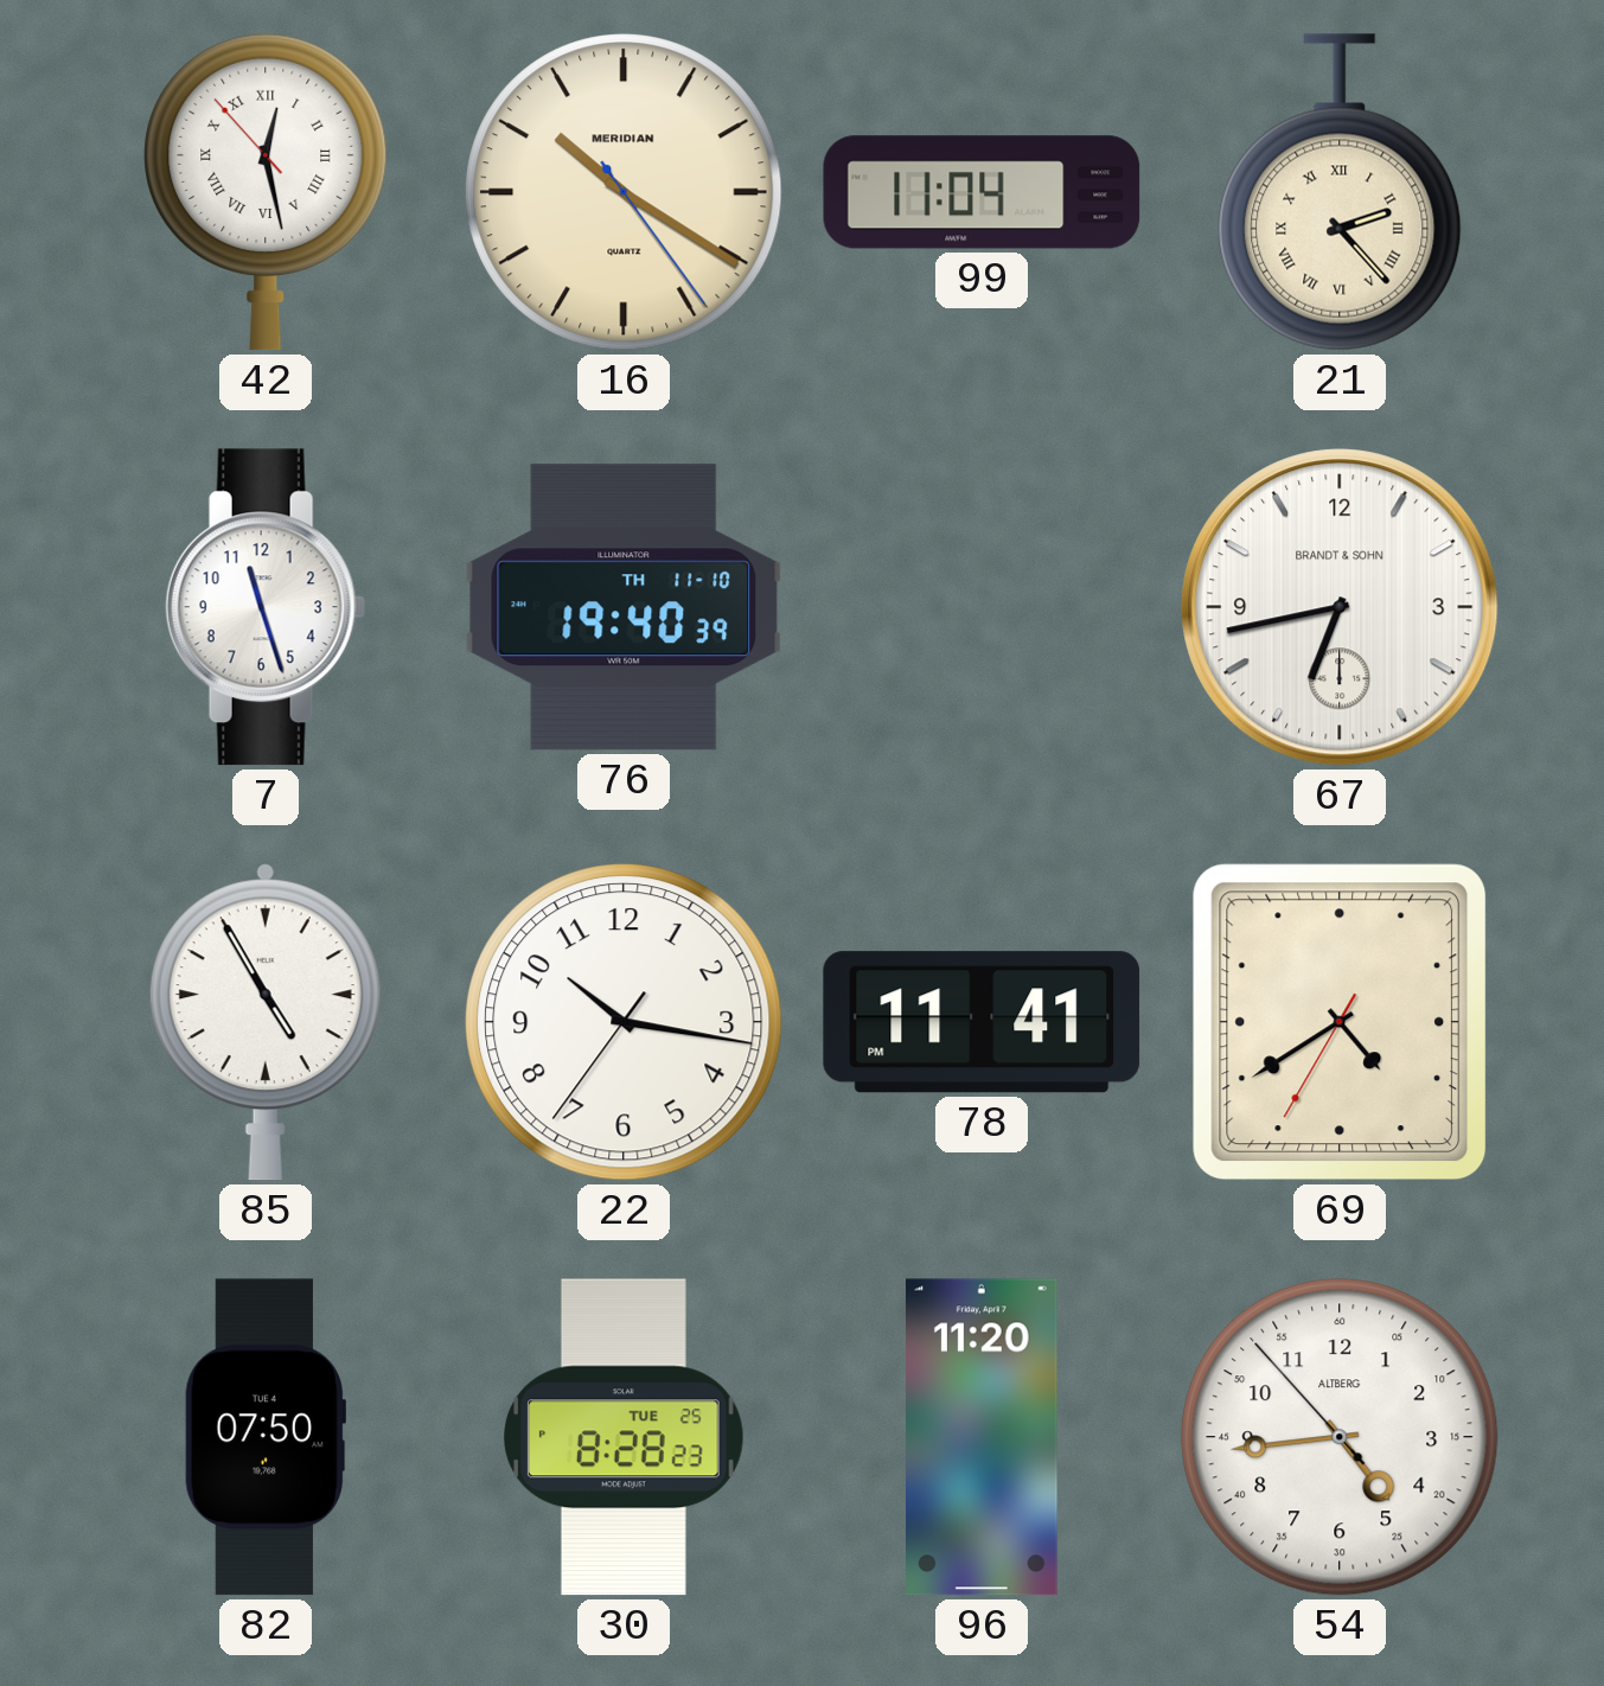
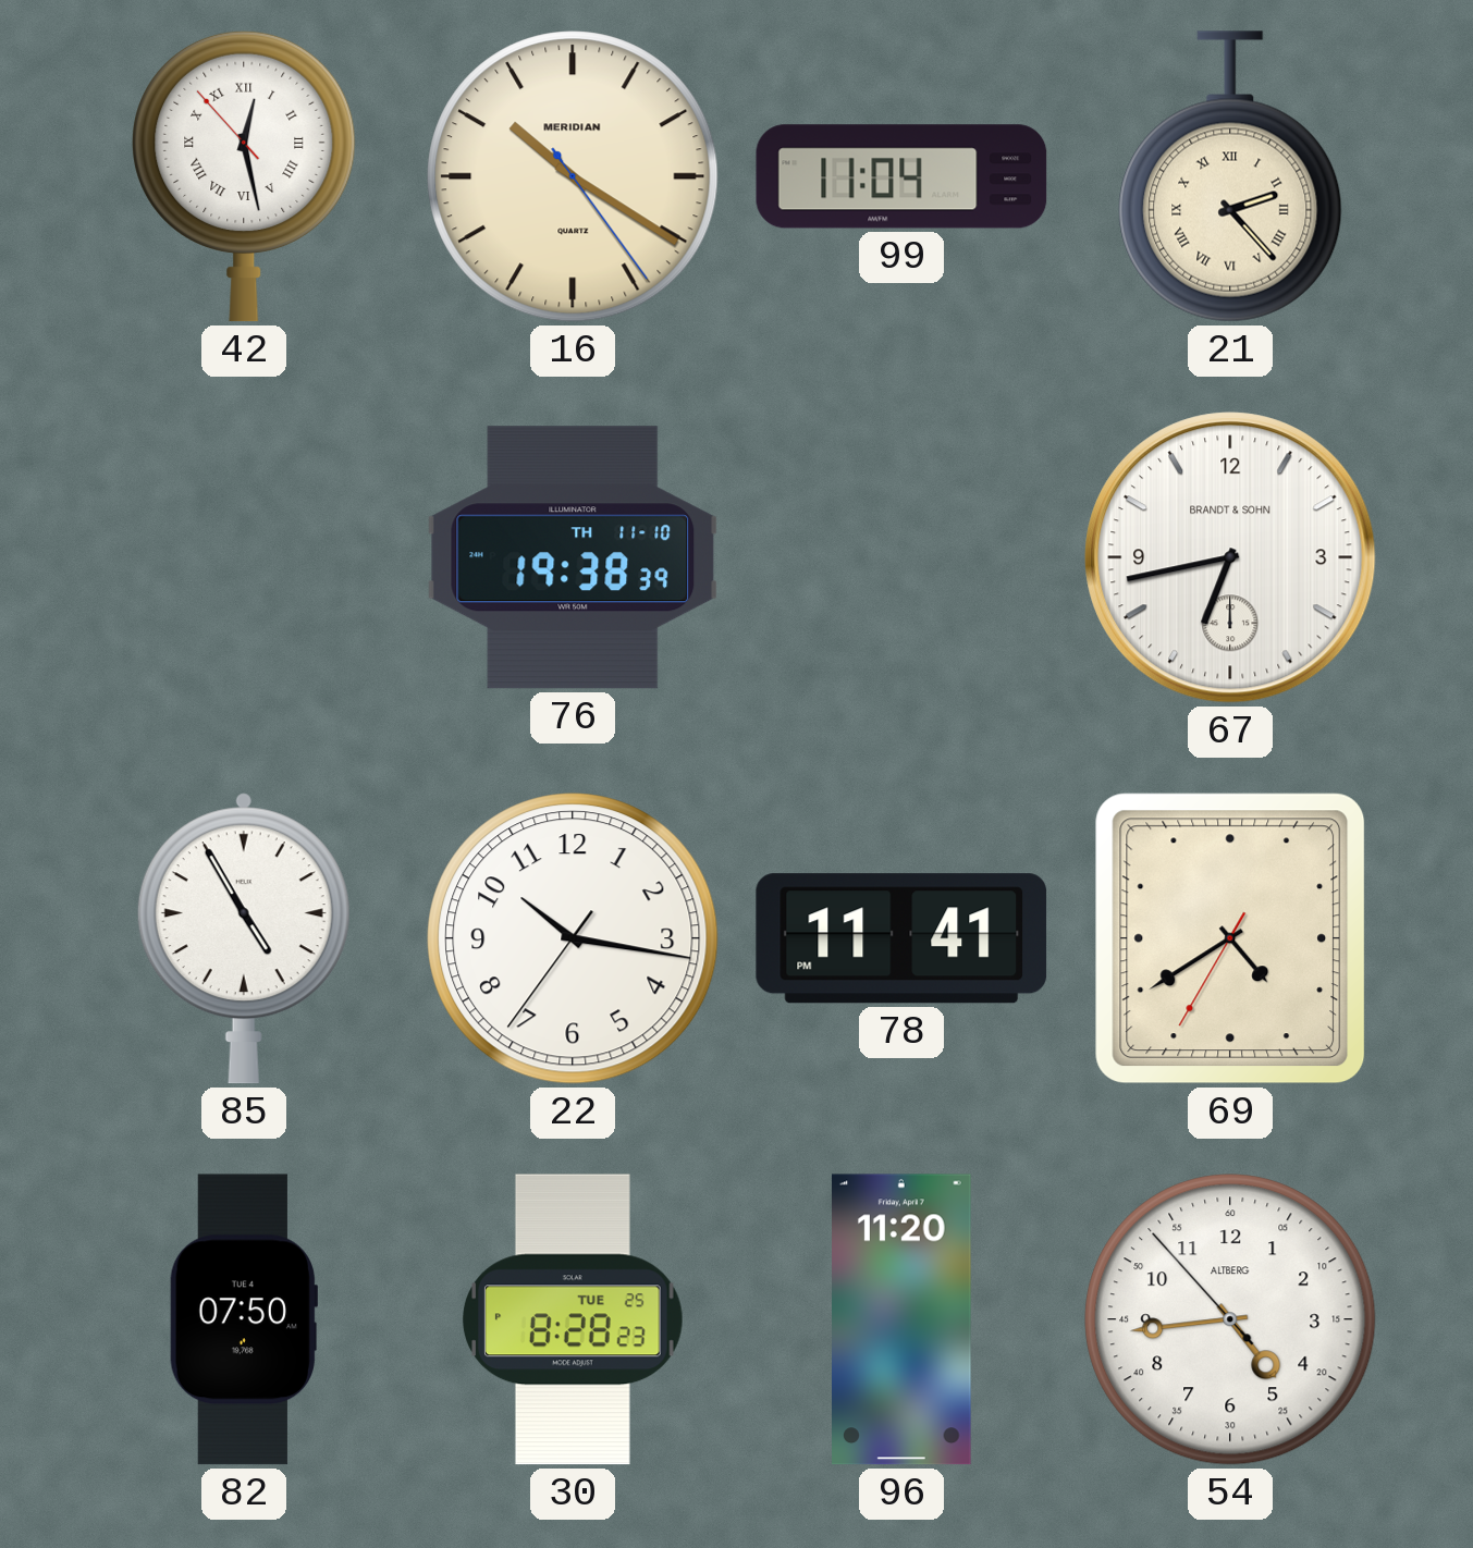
7: 11:27 -> none (266, 607)
76: 19:40 -> 19:38 (573, 557)
